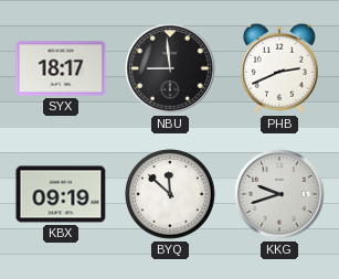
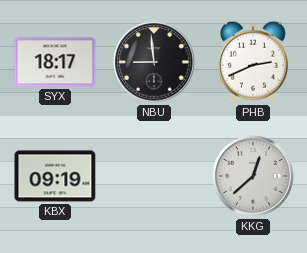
BYQ: 11:52 -> none (170, 194)
KKG: 9:42 -> 12:38 (253, 176)
